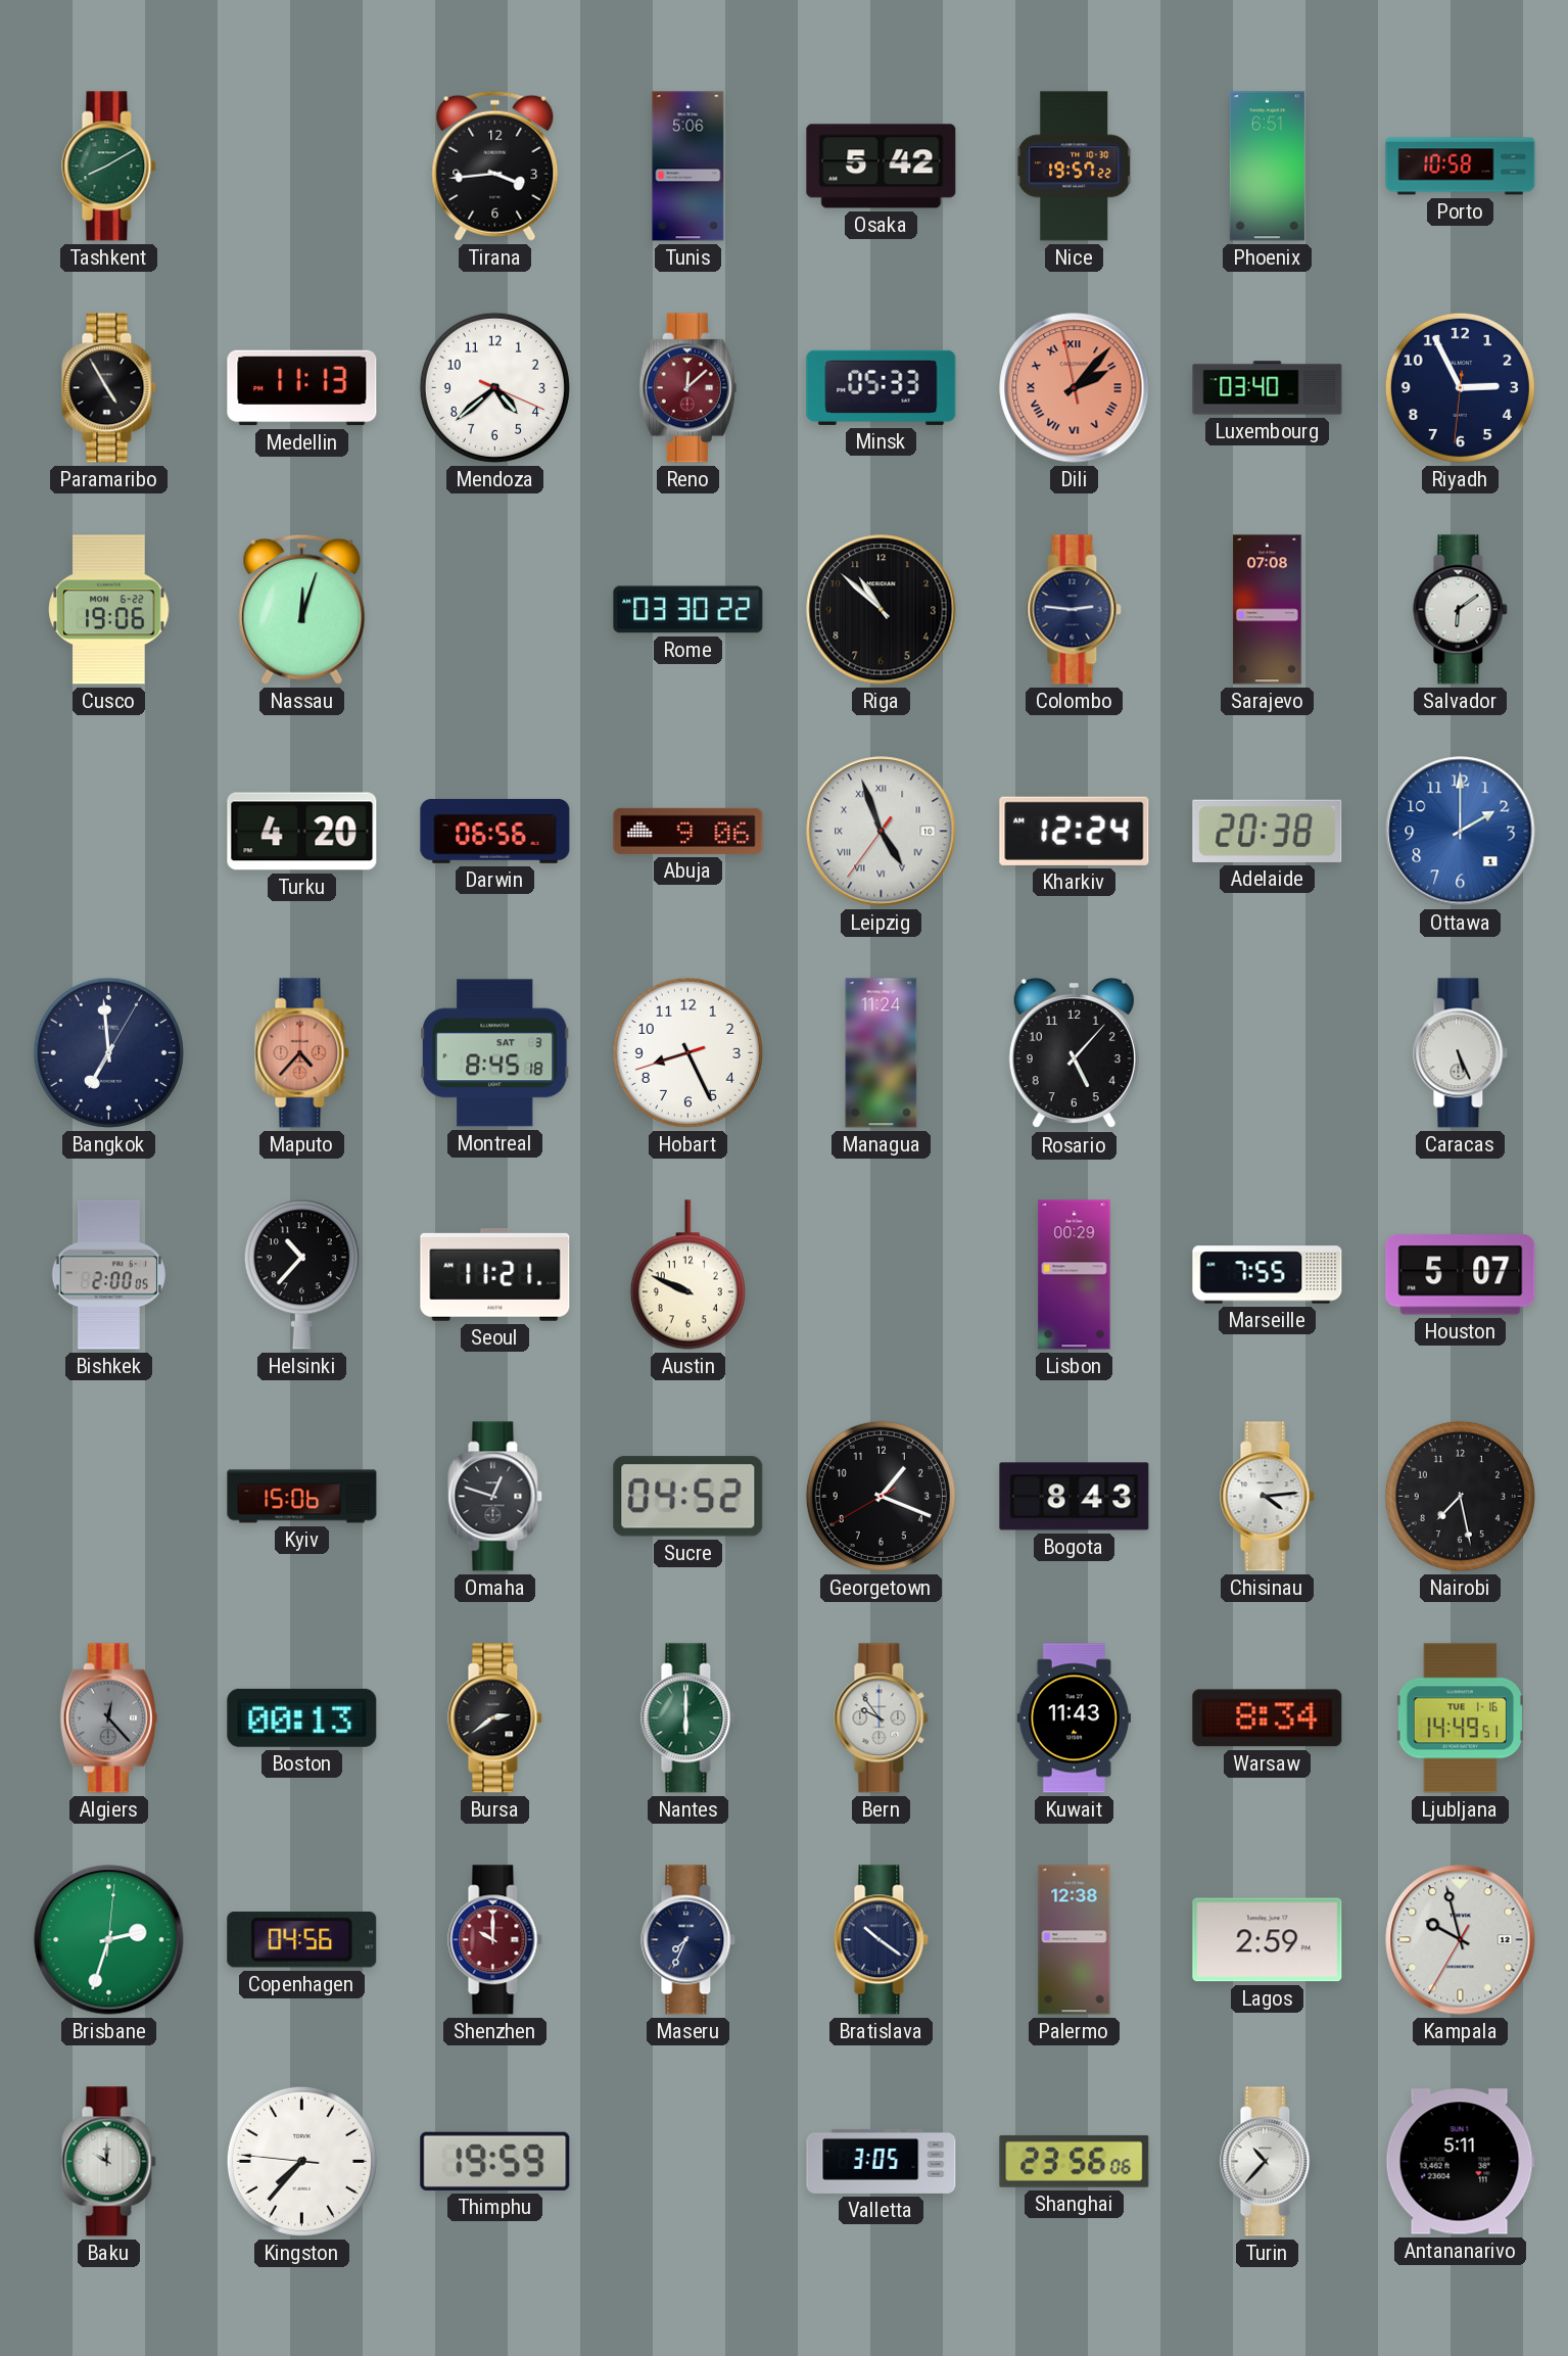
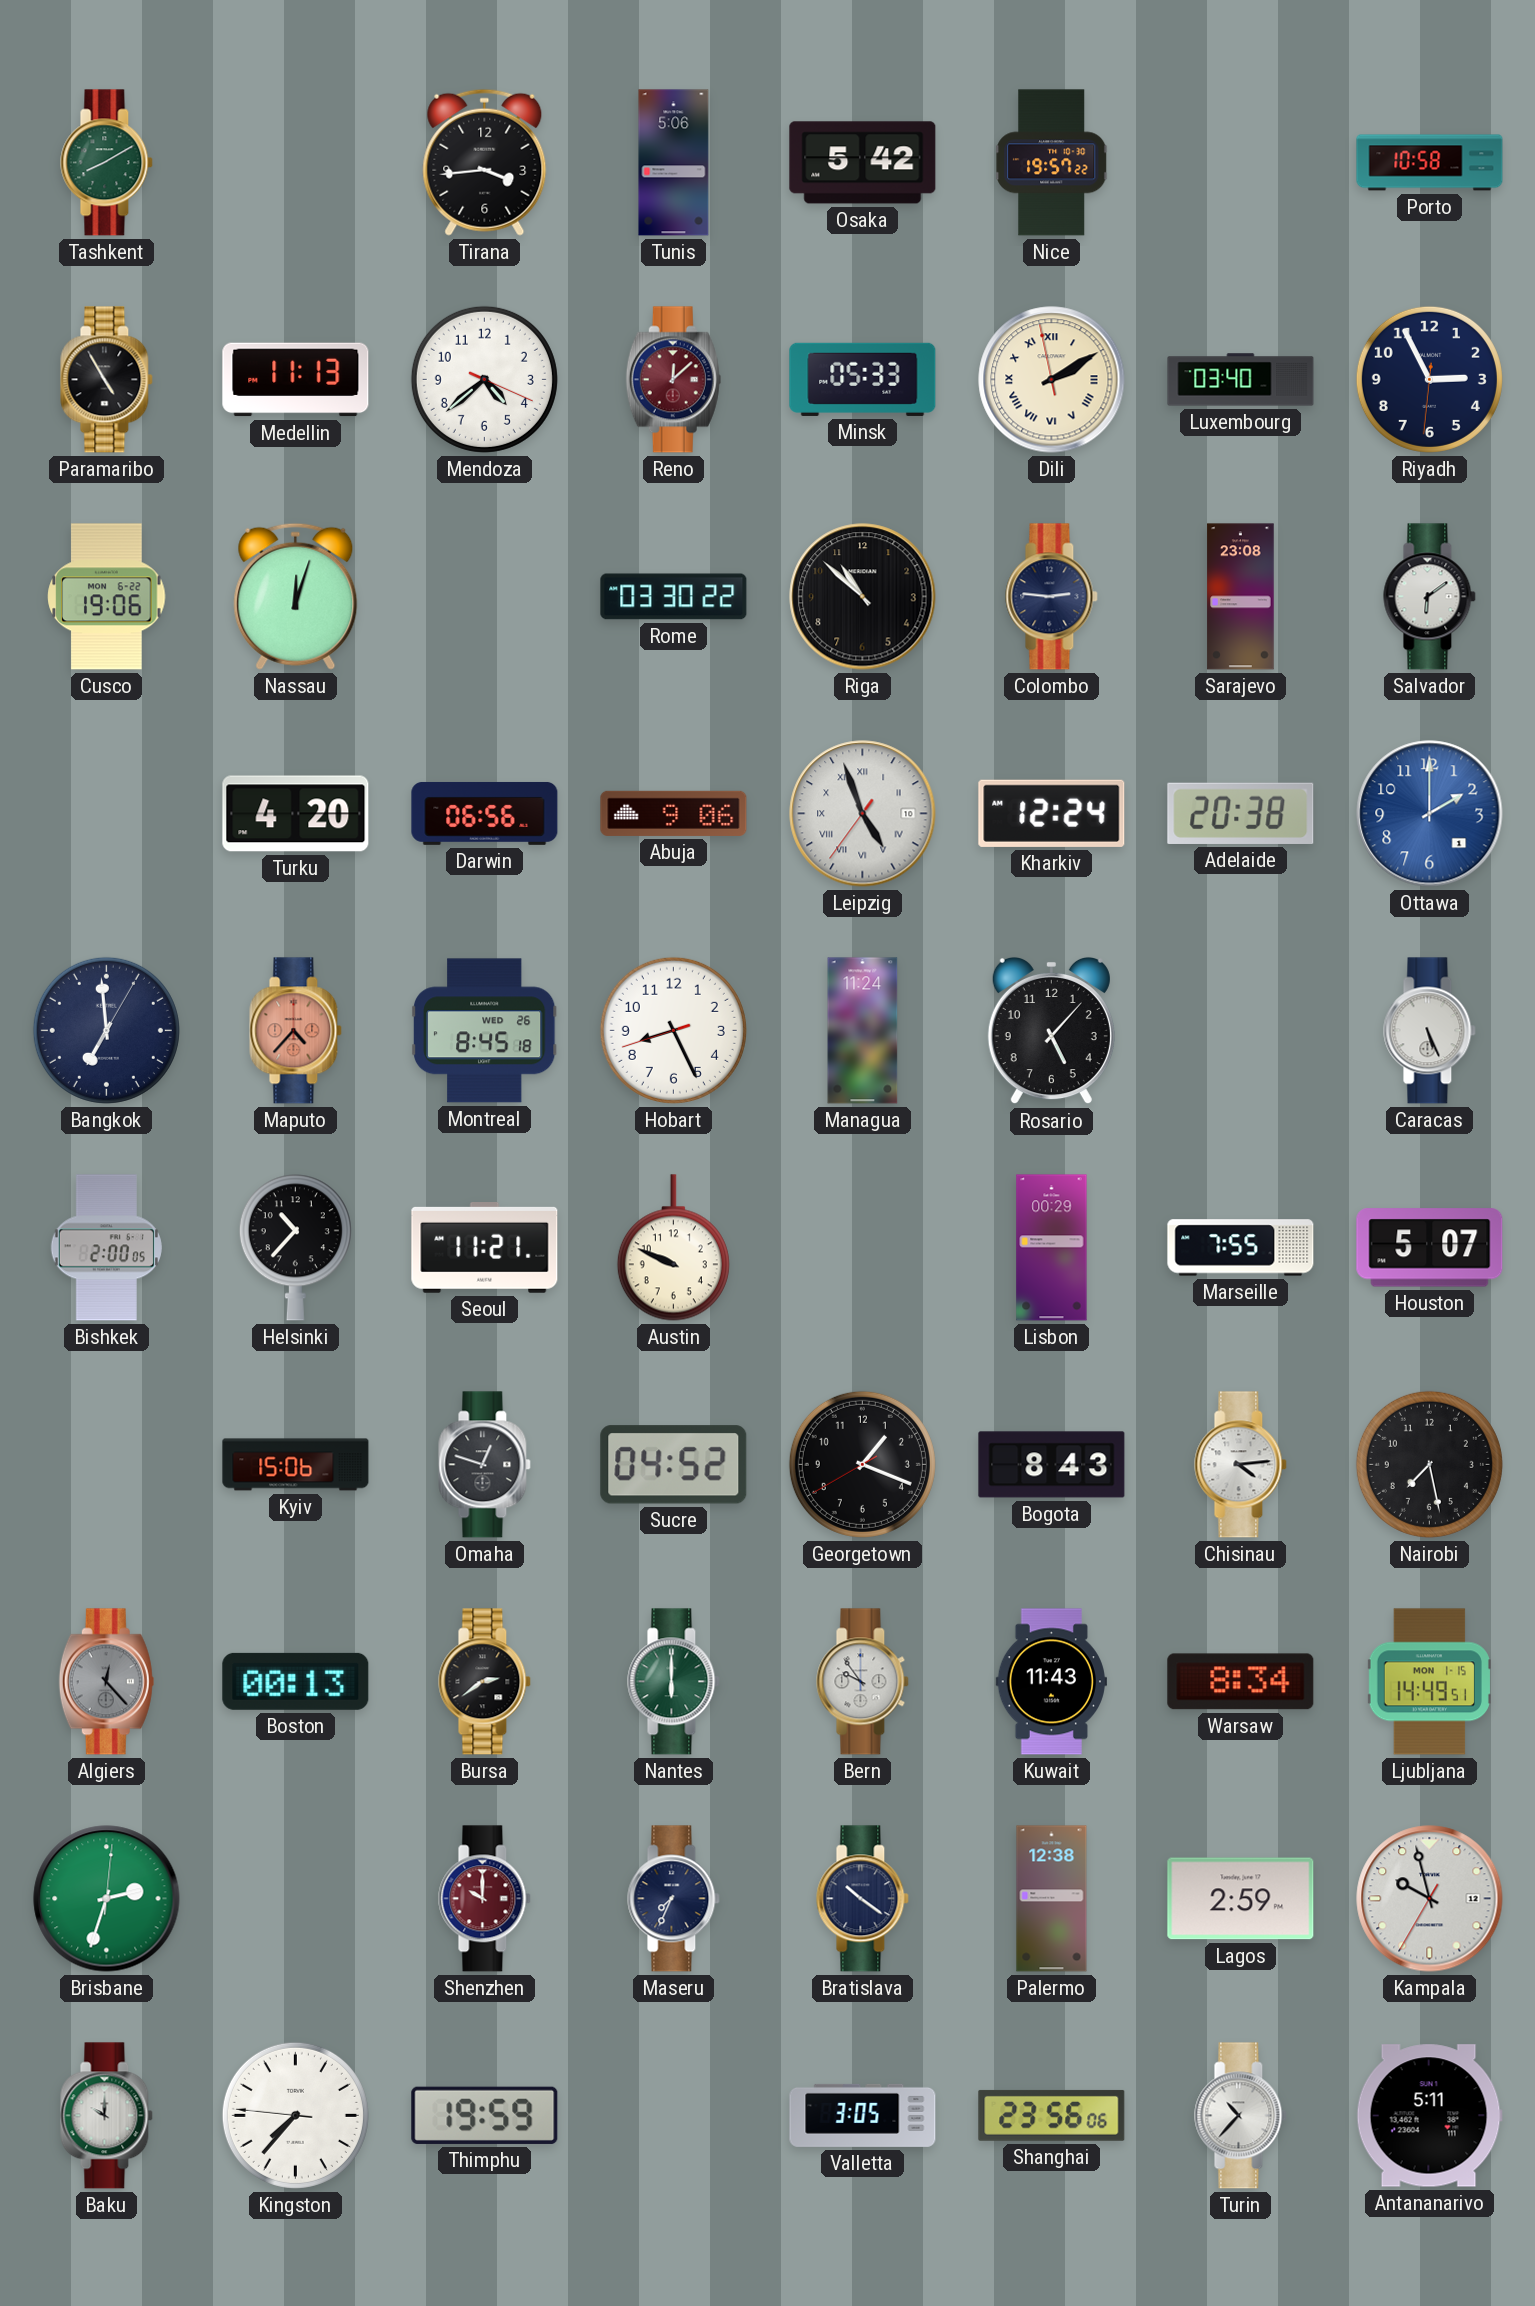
Phoenix: 6:51 -> none (1267, 167)
Dili: 2:06 -> 2:09 (1052, 380)
Dili dial: salmon -> cream (1052, 380)
Sarajevo: 07:08 -> 23:08 (1241, 597)
Montreal date: SAT 3 -> WED 26 (484, 1031)
Ljubljana date: TUE 1-16 -> MON 1-15 (1429, 1682)
Copenhagen: 04:56 -> none (302, 1940)
